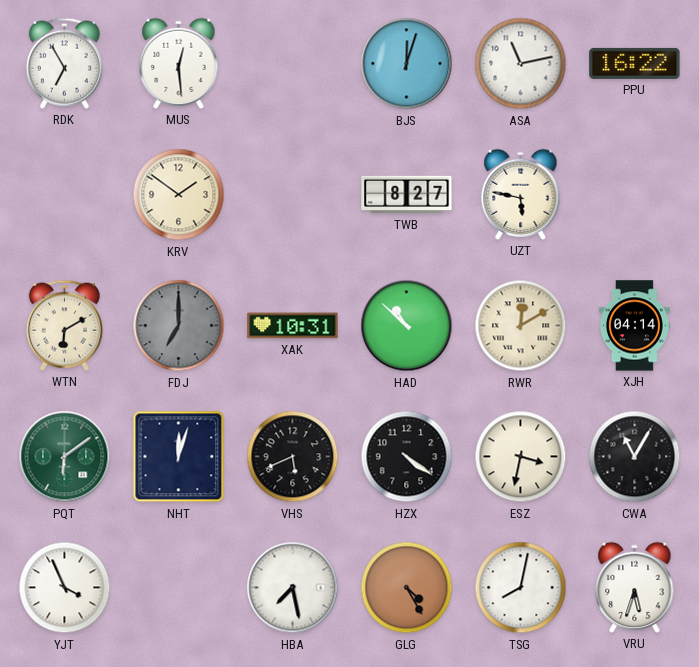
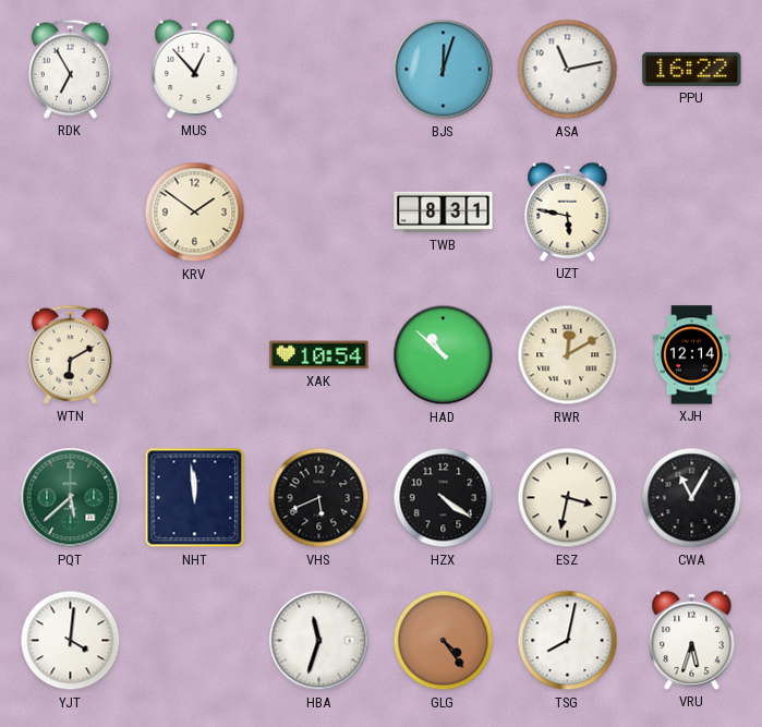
MUS: 12:29 -> 12:53 (195, 69)
TWB: 8:27 -> 8:31 (444, 213)
FDJ: 7:00 -> none (179, 326)
XAK: 10:31 -> 10:54 (319, 355)
XJH: 04:14 -> 12:14 (691, 355)
PQT: 6:09 -> 5:38 (71, 498)
NHT: 12:03 -> 11:59 (195, 498)
YJT: 3:56 -> 4:01 (71, 641)
HBA: 7:28 -> 11:33 (319, 641)
GLG: 4:25 -> 4:24 (444, 641)
